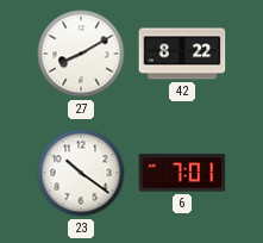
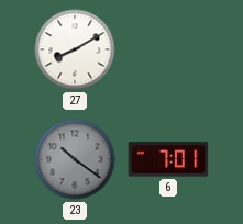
42: 8:22 -> none (182, 54)
23 dial: white -> grey (75, 159)
